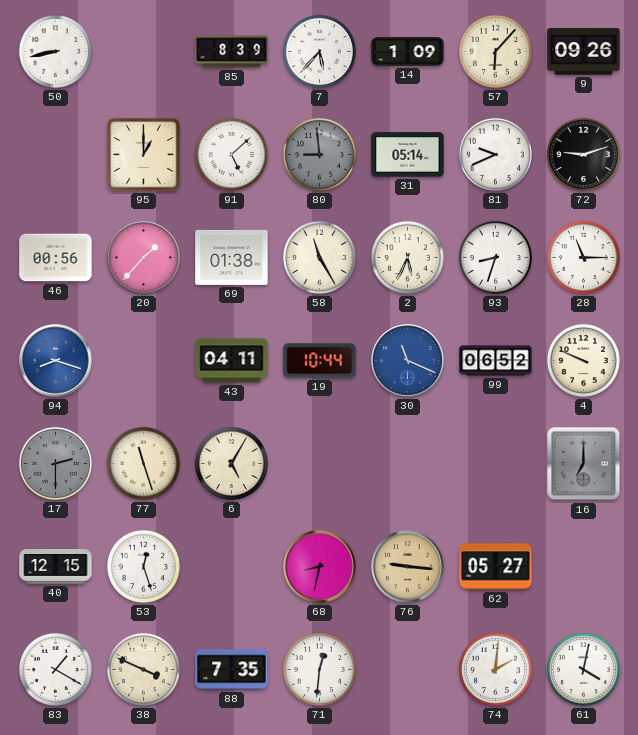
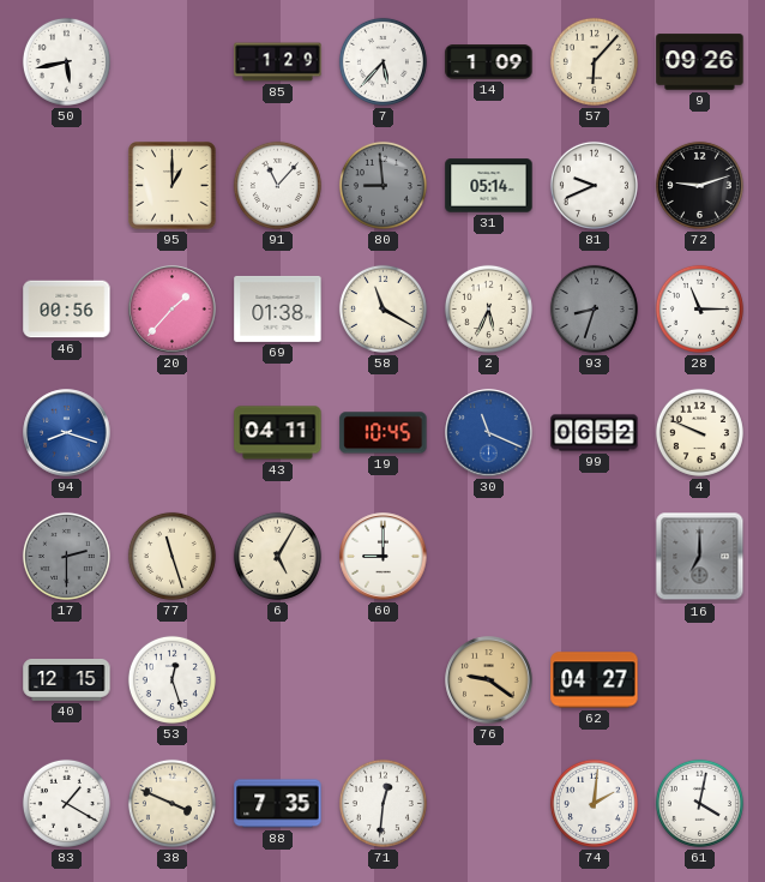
50: 8:43 -> 5:43 (66, 61)
85: 8:39 -> 1:29 (278, 62)
91: 5:08 -> 11:07 (277, 185)
58: 11:25 -> 11:20 (382, 308)
93 dial: white -> grey (594, 308)
19: 10:44 -> 10:45 (384, 433)
60: none -> 9:00 (384, 557)
68: 8:32 -> none (320, 567)
76: 9:16 -> 9:21 (489, 680)
62: 05:27 -> 04:27 (595, 680)
